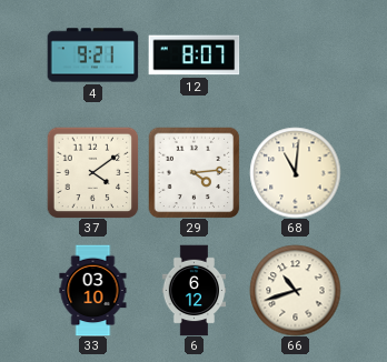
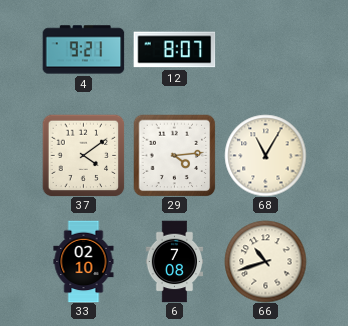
68: 11:01 -> 11:05 (265, 155)
33: 03:10 -> 02:10 (84, 261)
6: 6:12 -> 7:08 (175, 261)
